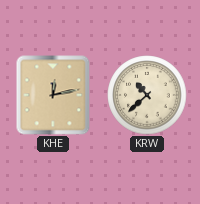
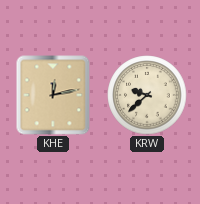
KRW: 10:38 -> 9:38 (147, 95)
